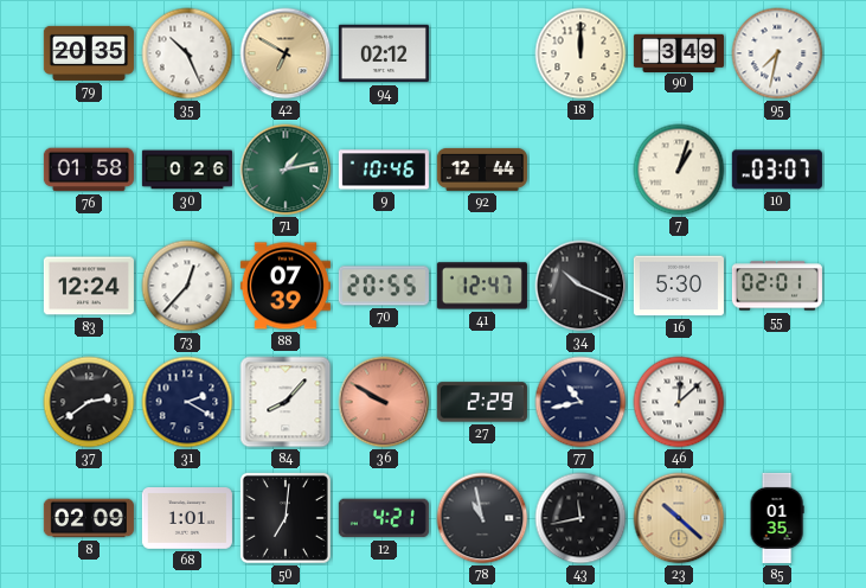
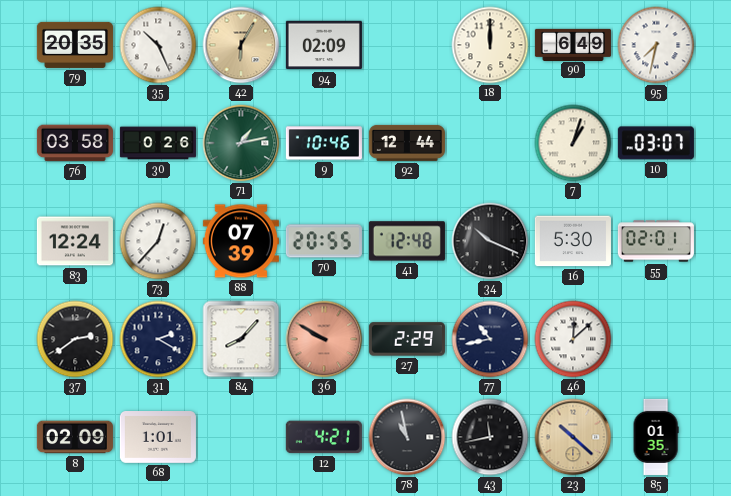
42: 6:50 -> 6:05 (241, 45)
94: 02:12 -> 02:09 (324, 45)
90: 3:49 -> 6:49 (573, 44)
76: 01:58 -> 03:58 (75, 143)
41: 12:47 -> 12:48 (407, 241)
50: 7:01 -> none (286, 518)
